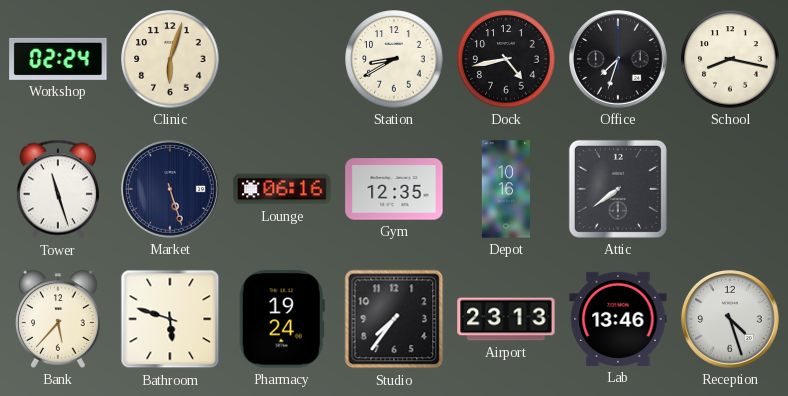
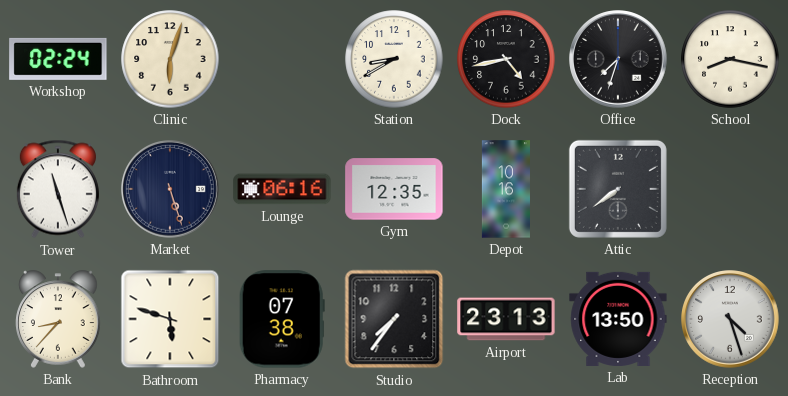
Bank: 5:37 -> 8:37 (59, 319)
Pharmacy: 19:24 -> 07:38 (282, 319)
Lab: 13:46 -> 13:50 (618, 319)
